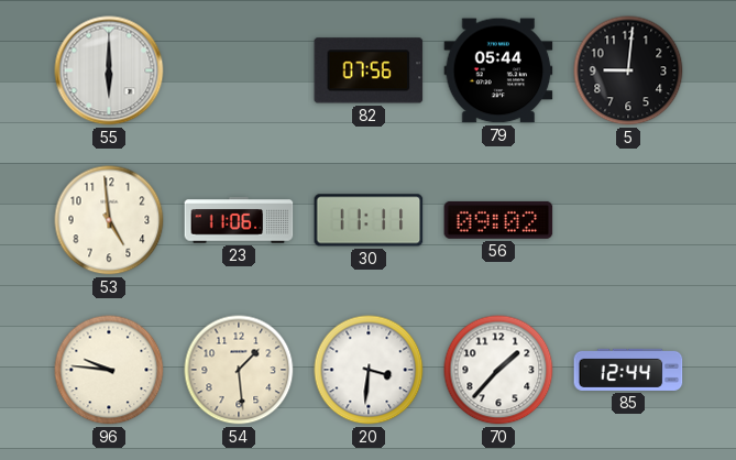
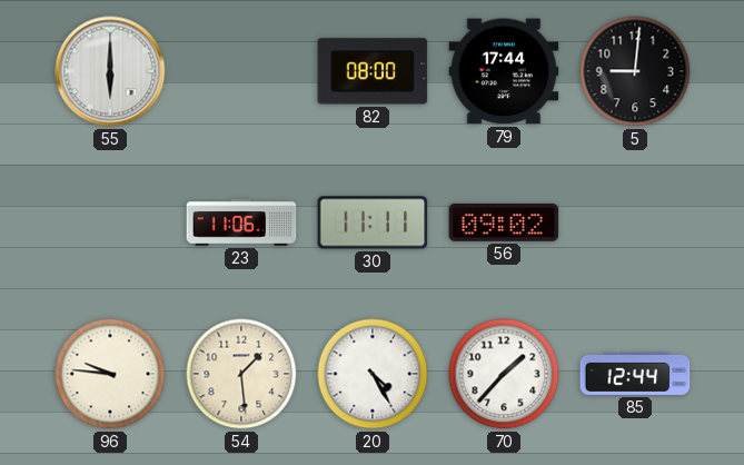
82: 07:56 -> 08:00 (373, 71)
79: 05:44 -> 17:44 (504, 71)
53: 4:59 -> none (109, 220)
20: 3:31 -> 4:25 (373, 374)
